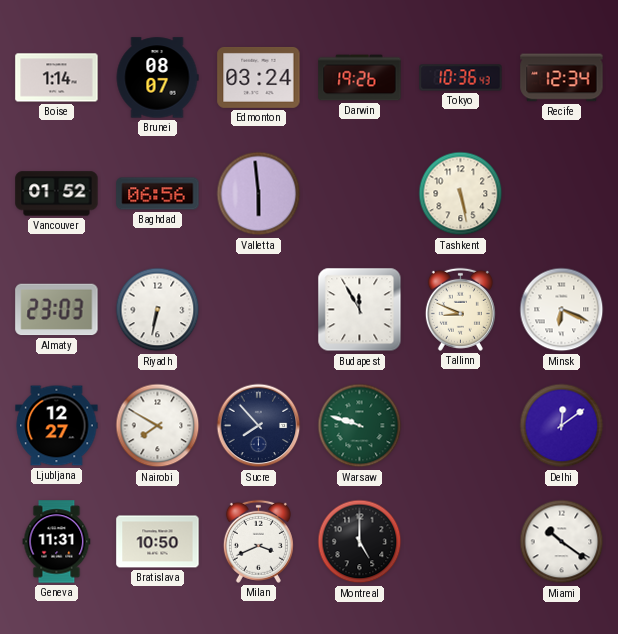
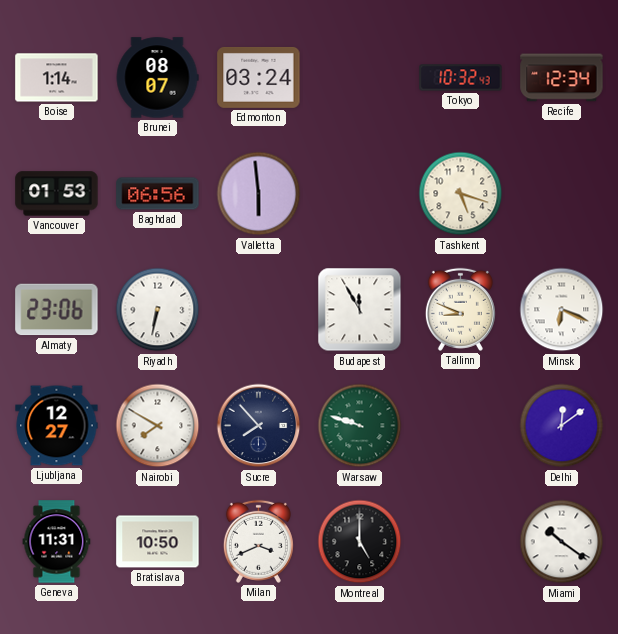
Darwin: 19:26 -> none (360, 78)
Tokyo: 10:36 -> 10:32 (461, 78)
Vancouver: 01:52 -> 01:53 (57, 194)
Tashkent: 5:28 -> 5:18 (461, 194)
Almaty: 23:03 -> 23:06 (57, 310)
